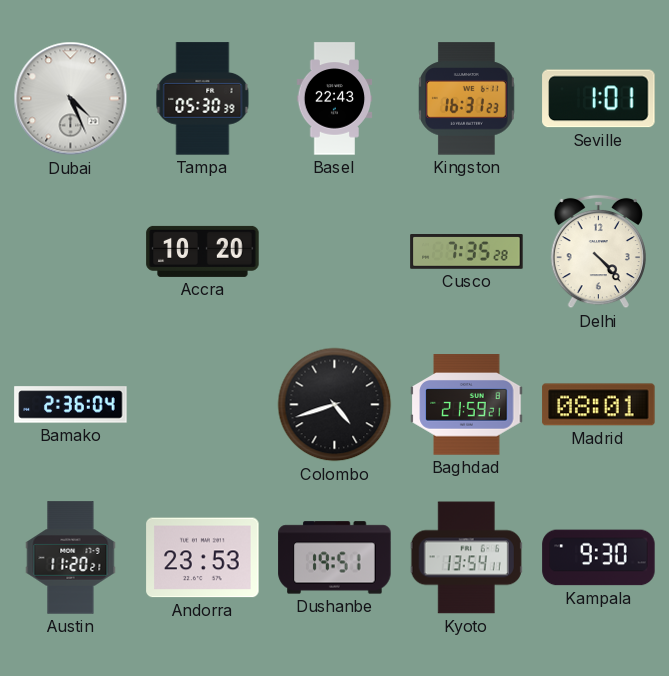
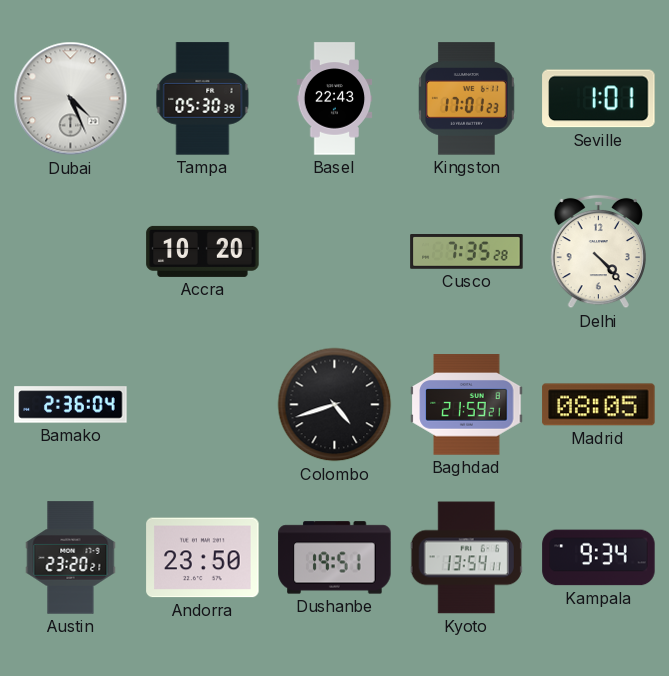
Kingston: 16:31 -> 17:01 (466, 99)
Madrid: 08:01 -> 08:05 (599, 405)
Austin: 11:20 -> 23:20 (71, 558)
Andorra: 23:53 -> 23:50 (203, 558)
Kampala: 9:30 -> 9:34 (599, 558)
